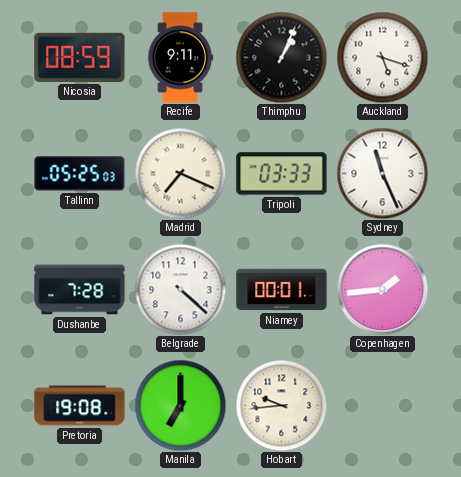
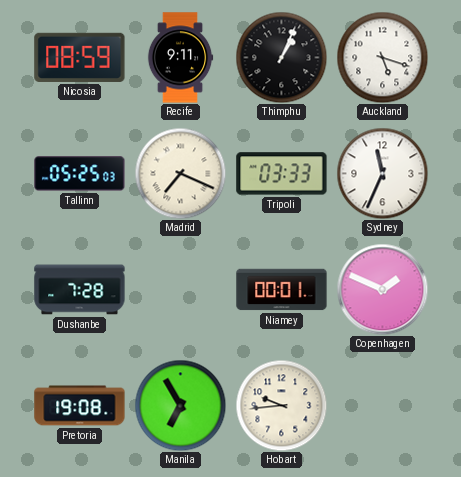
Sydney: 11:26 -> 11:34 (382, 173)
Belgrade: 4:22 -> none (180, 289)
Copenhagen: 1:44 -> 1:49 (382, 289)
Manila: 7:00 -> 6:55 (180, 405)
